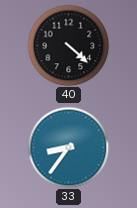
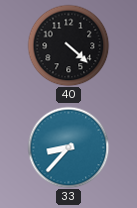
33: 8:36 -> 8:37 (68, 147)
